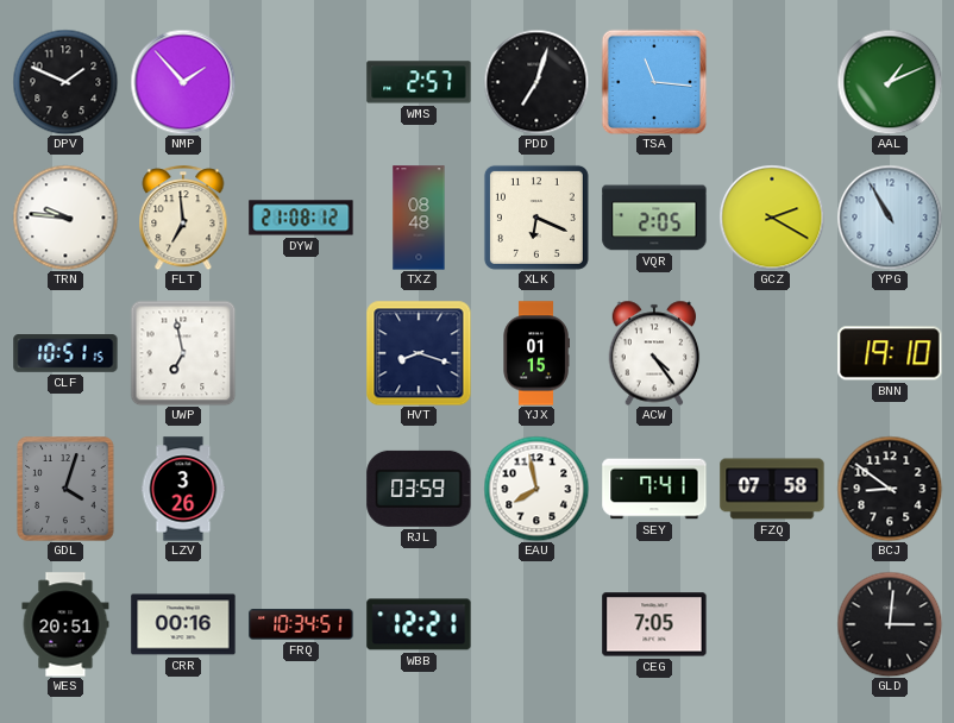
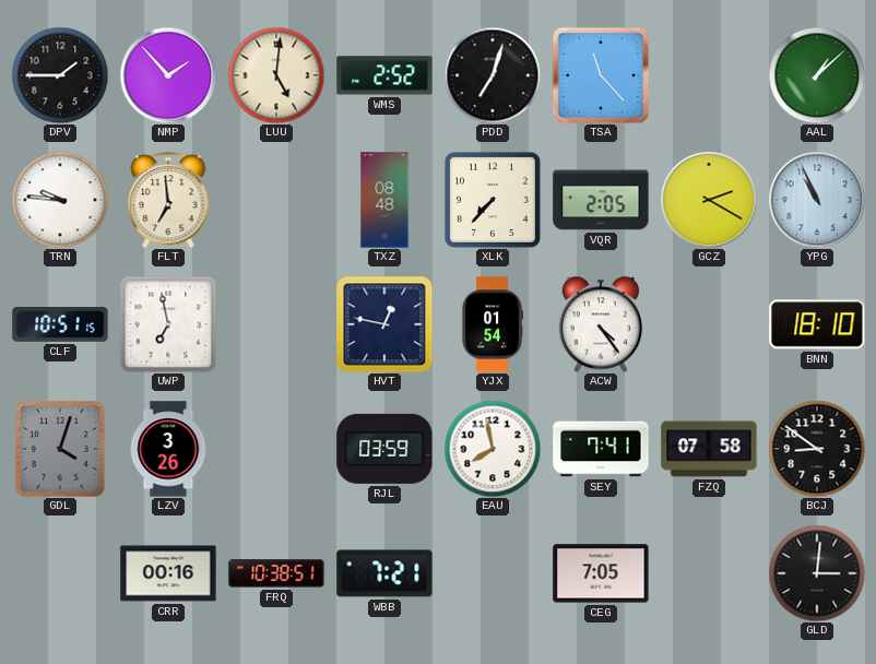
DPV: 1:49 -> 1:45 (60, 75)
LUU: none -> 5:01 (276, 75)
WMS: 2:57 -> 2:52 (384, 75)
TSA: 11:16 -> 11:23 (601, 75)
AAL: 1:11 -> 1:08 (817, 75)
DYW: 21:08 -> none (301, 218)
XLK: 6:19 -> 7:37 (493, 200)
YPG: 10:55 -> 10:56 (817, 200)
HVT: 8:18 -> 12:47 (384, 324)
YJX: 01:15 -> 01:54 (493, 324)
BNN: 19:10 -> 18:10 (817, 324)
WES: 20:51 -> none (65, 624)
FRQ: 10:34 -> 10:38 (276, 573)
WBB: 12:21 -> 7:21 (384, 573)
